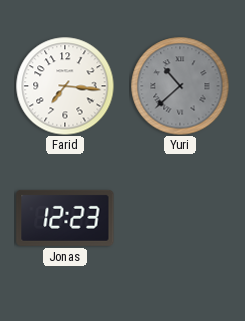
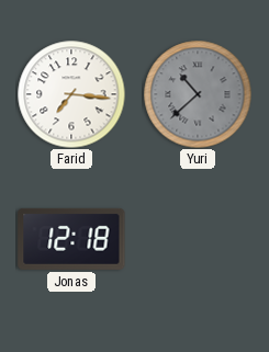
Jonas: 12:23 -> 12:18 (71, 239)
